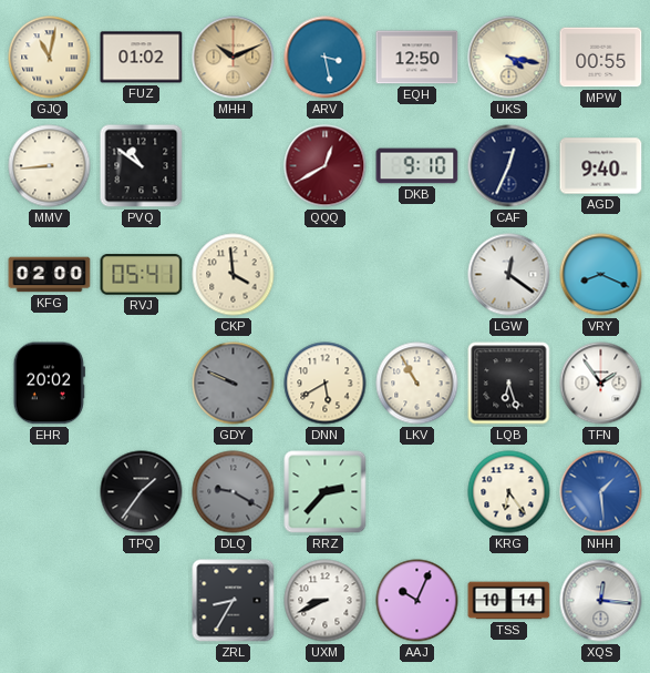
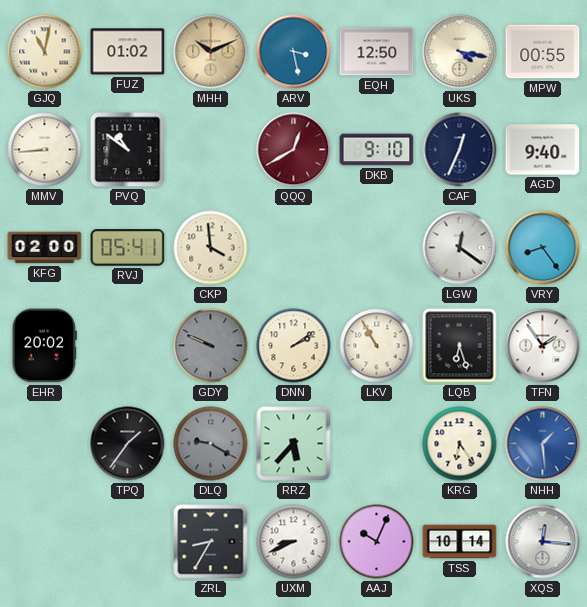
VRY: 8:19 -> 8:24 (543, 248)
DNN: 5:40 -> 2:09 (294, 346)
RRZ: 2:37 -> 5:37 (294, 444)
